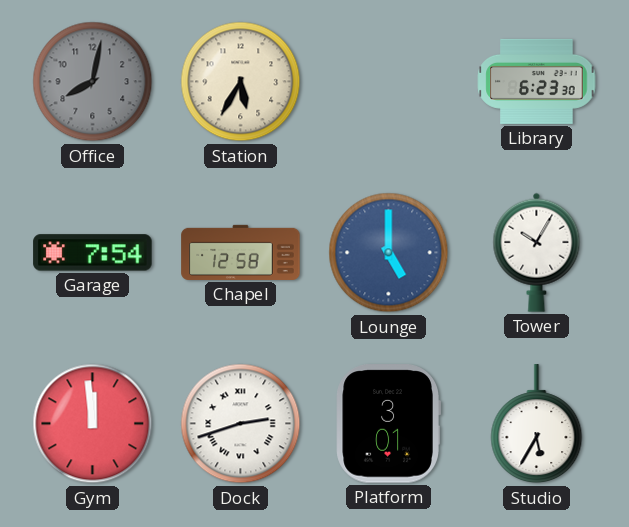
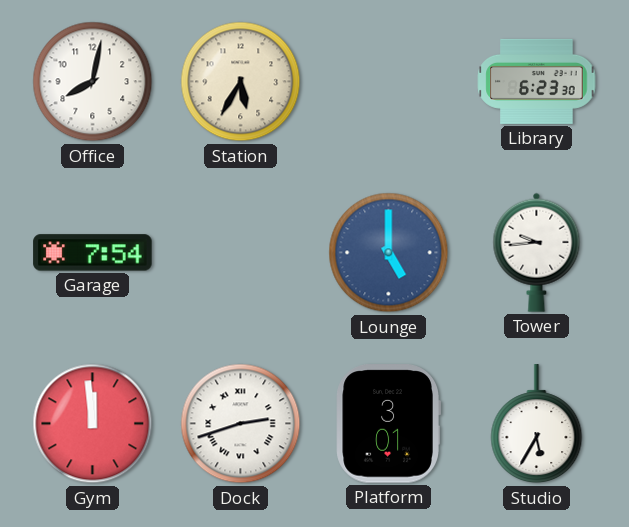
Office dial: grey -> white (93, 82)
Chapel: 12:58 -> none (241, 252)
Tower: 10:05 -> 9:44 (537, 252)
